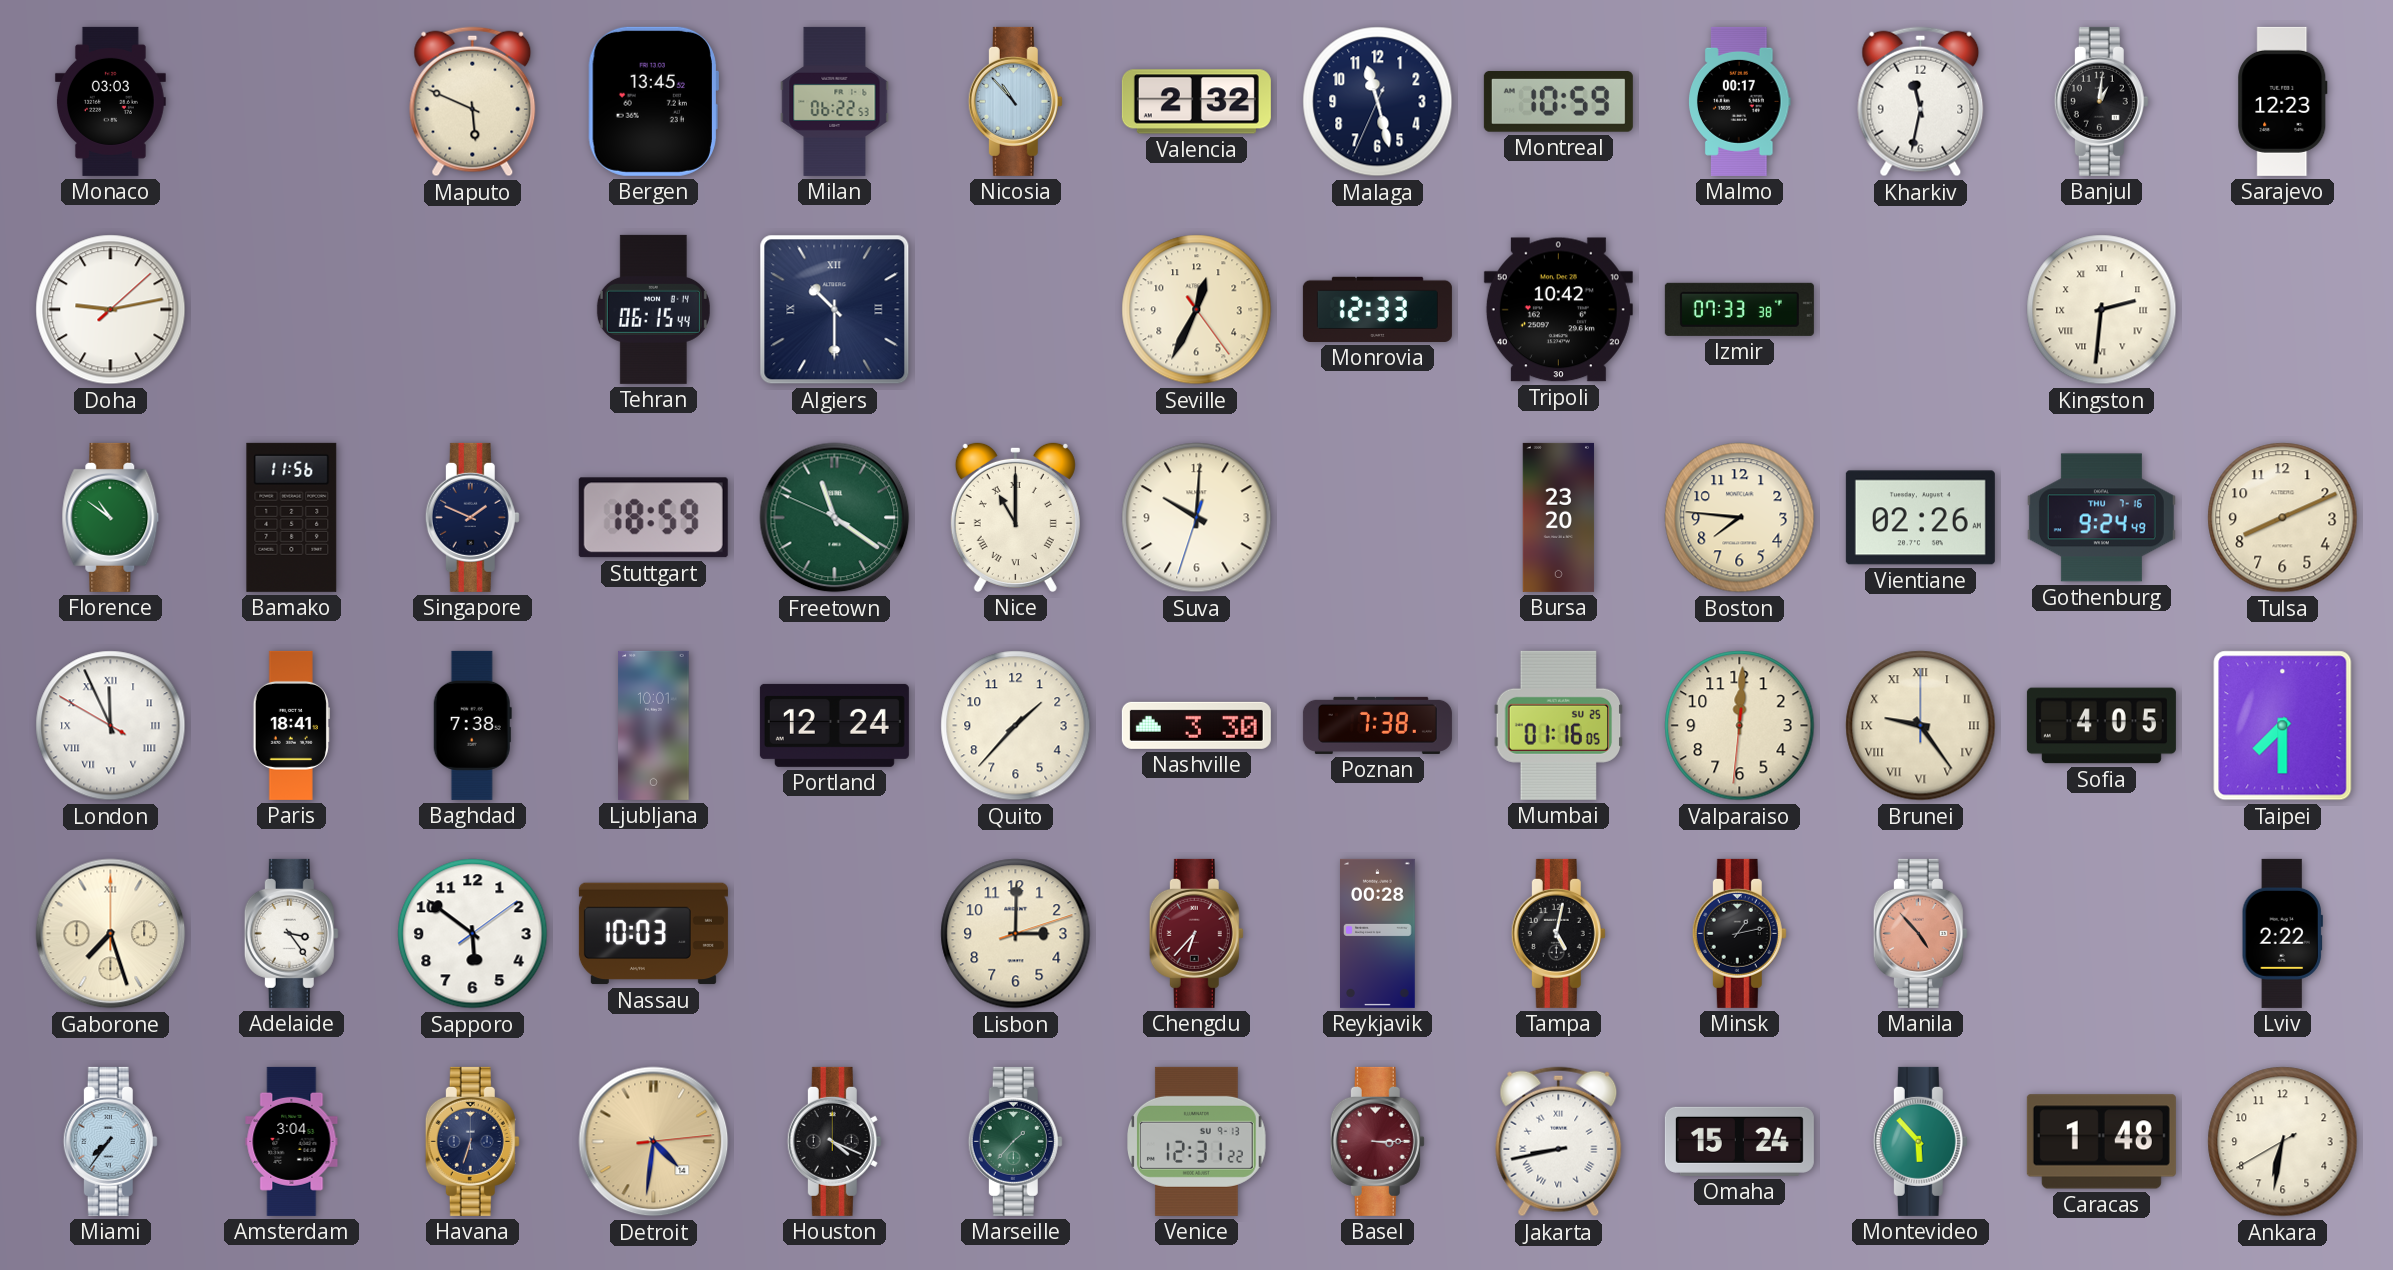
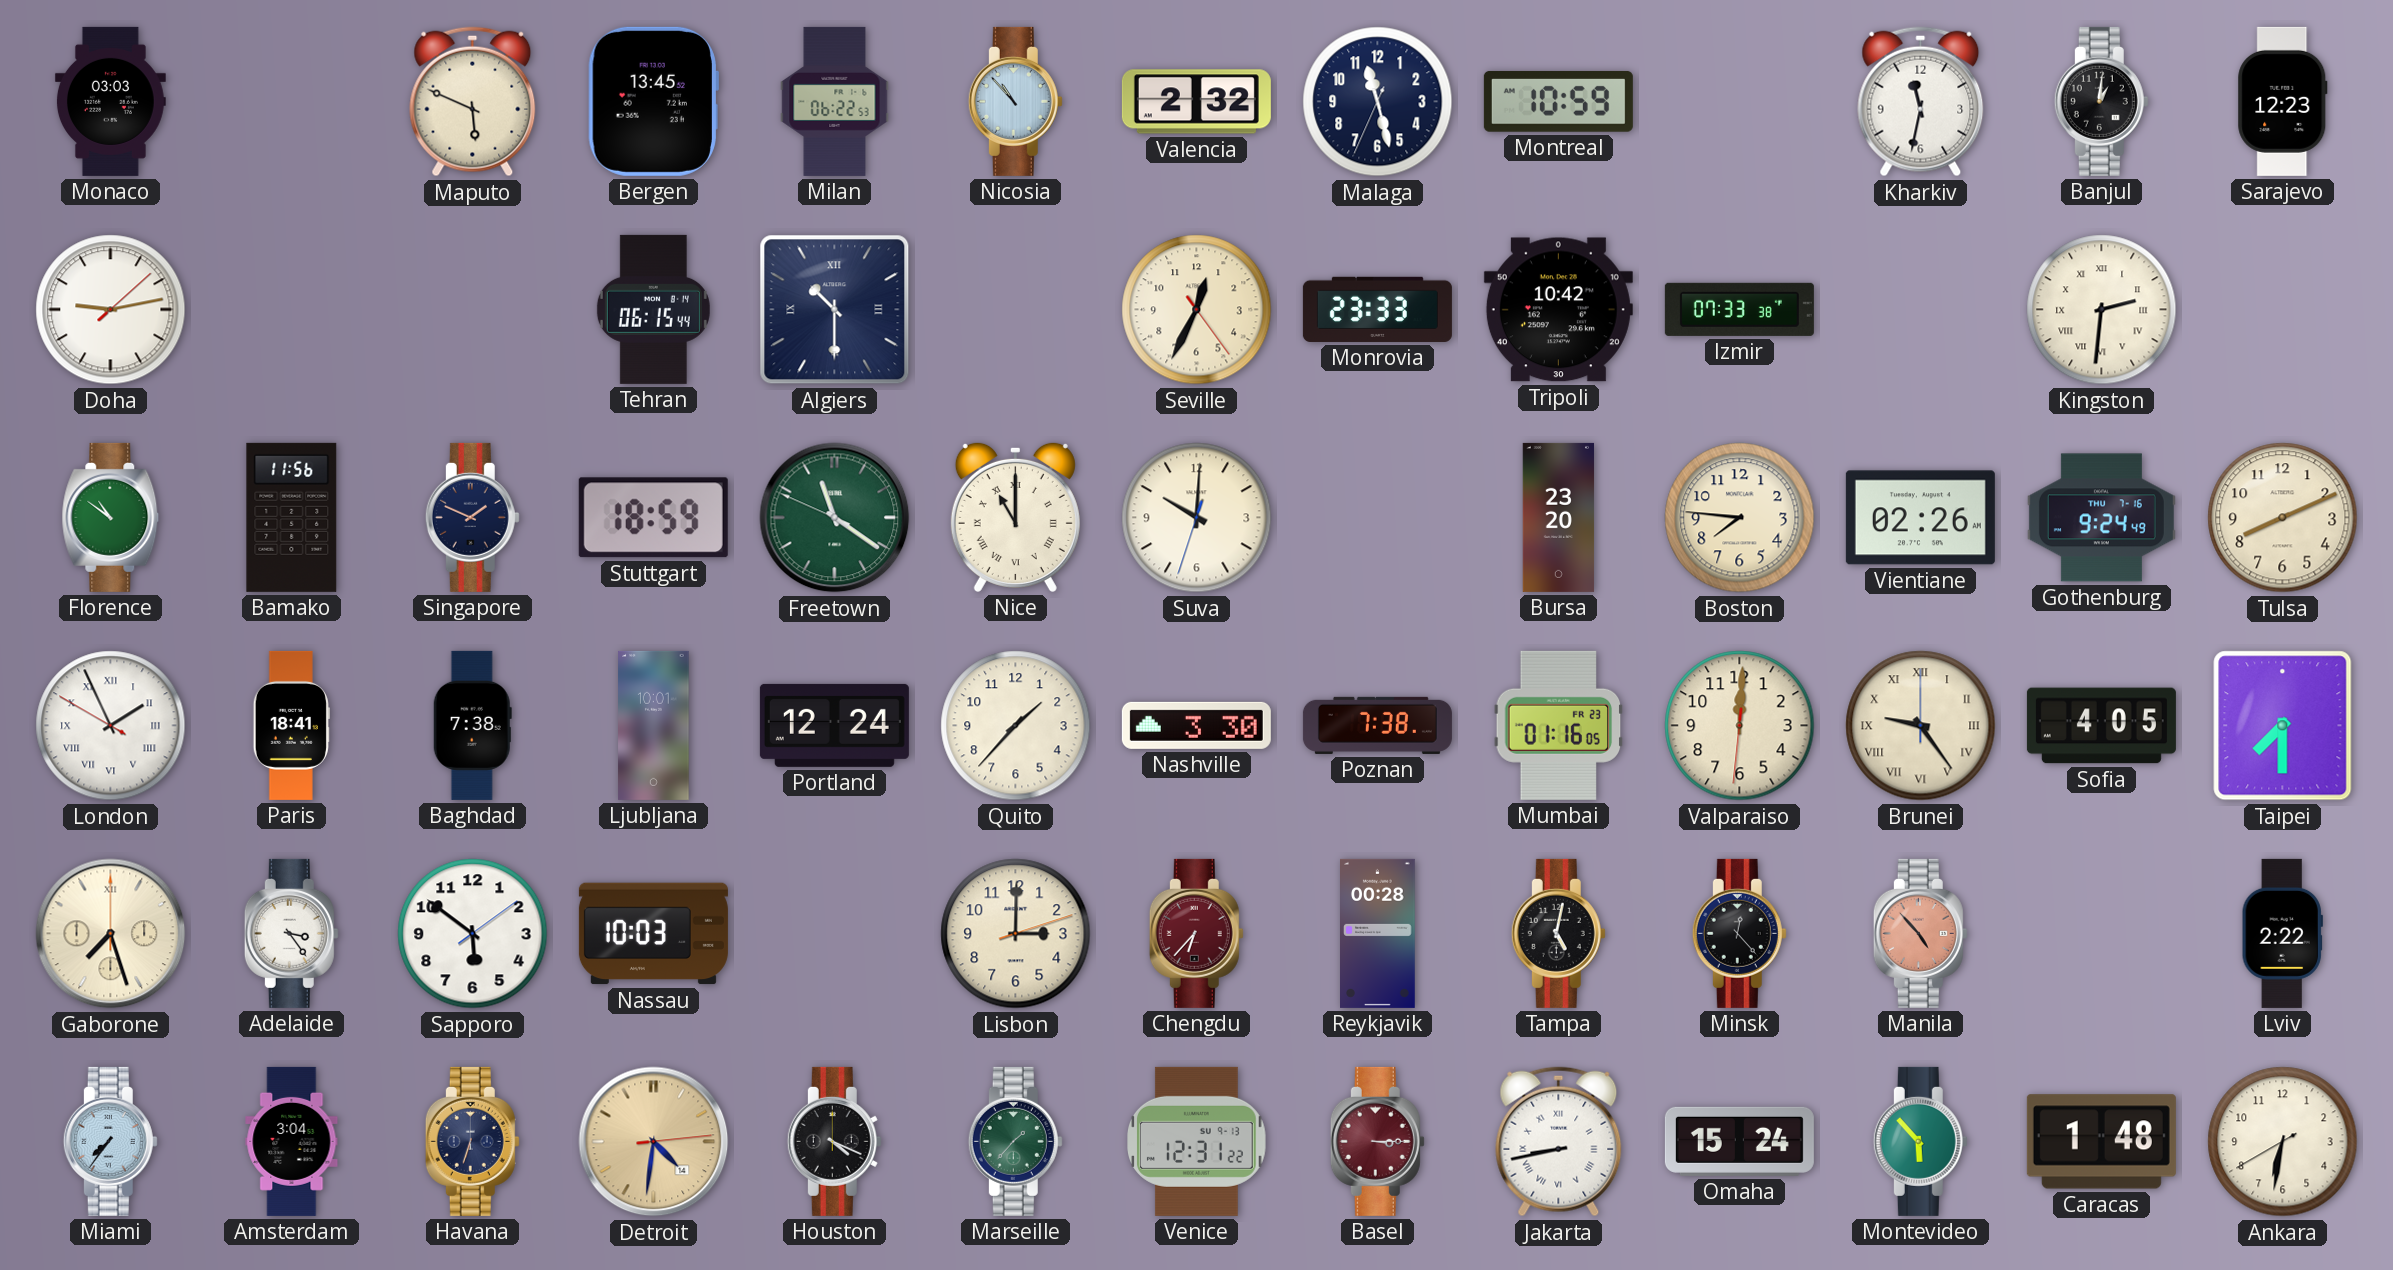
Malmo: 00:17 -> none (1740, 101)
Monrovia: 12:33 -> 23:33 (1377, 309)
London: 11:55 -> 1:55 (111, 726)
Mumbai date: SU 25 -> FR 23 (1559, 725)
Minsk: 1:13 -> 12:23 (1739, 933)
